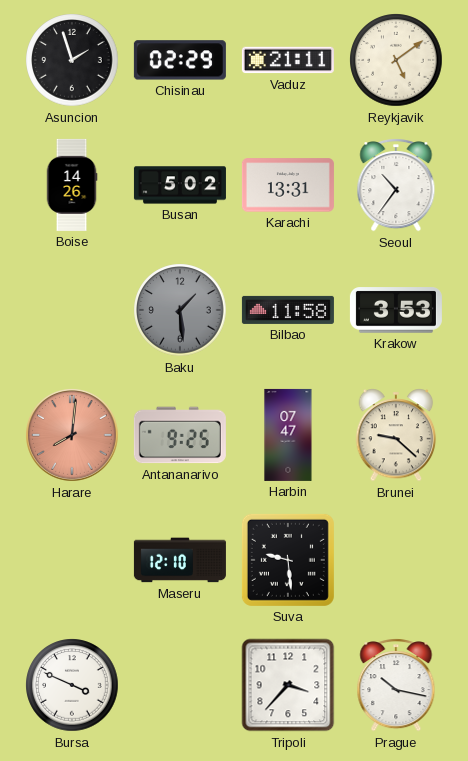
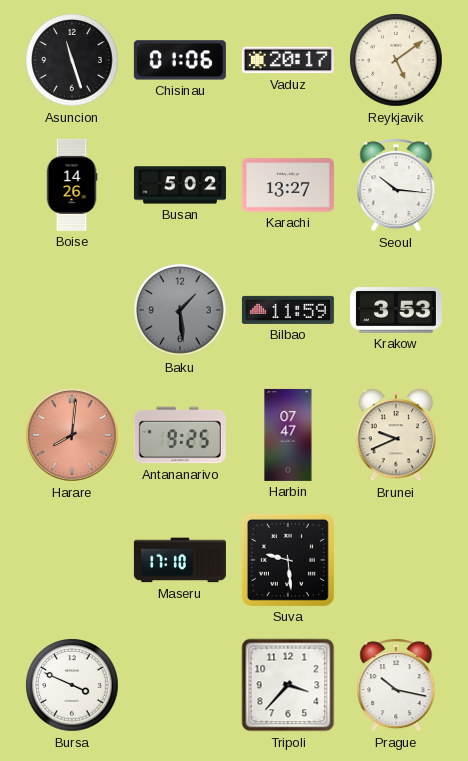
Asuncion: 1:57 -> 11:27 (72, 60)
Chisinau: 02:29 -> 01:06 (180, 60)
Vaduz: 21:11 -> 20:17 (288, 60)
Karachi: 13:31 -> 13:27 (288, 185)
Seoul: 10:36 -> 10:16 (396, 185)
Bilbao: 11:58 -> 11:59 (288, 310)
Brunei: 9:22 -> 9:41 (396, 435)
Maseru: 12:10 -> 17:10 (180, 560)
